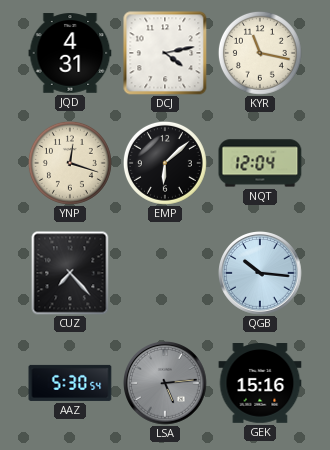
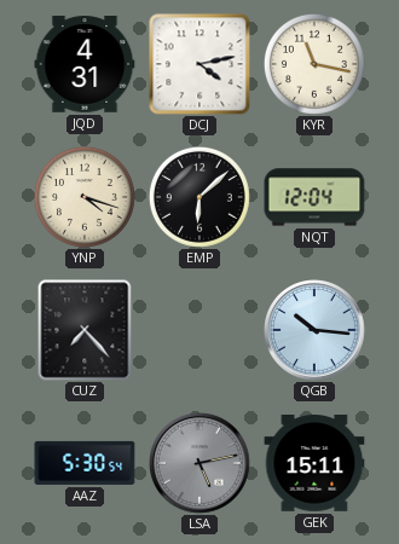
YNP: 12:18 -> 4:18 (85, 197)
LSA: 5:14 -> 5:13 (201, 464)
GEK: 15:16 -> 15:11 (314, 464)
